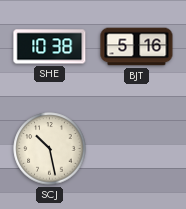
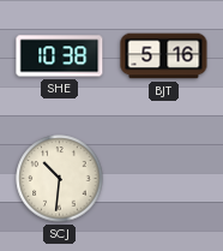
SCJ: 10:28 -> 10:31 (60, 179)
